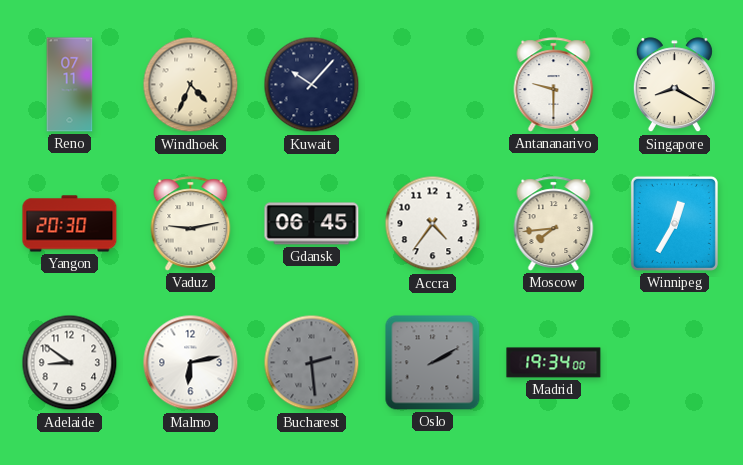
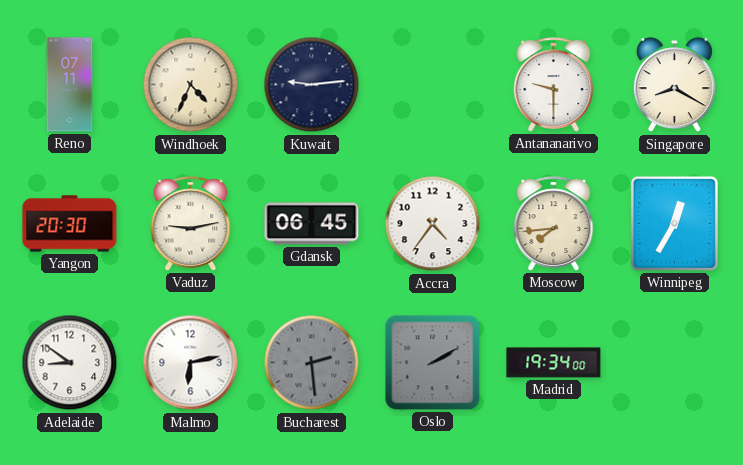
Kuwait: 10:07 -> 9:14 (312, 85)
